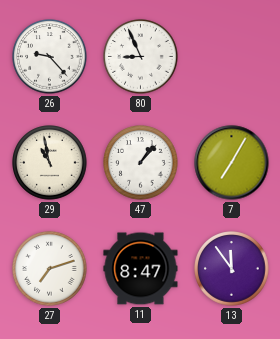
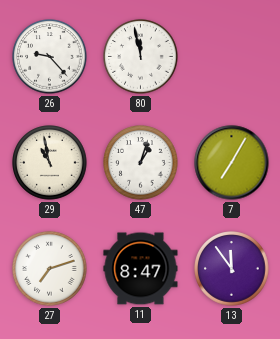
80: 8:56 -> 11:58 (141, 57)
47: 1:07 -> 1:03 (141, 163)
